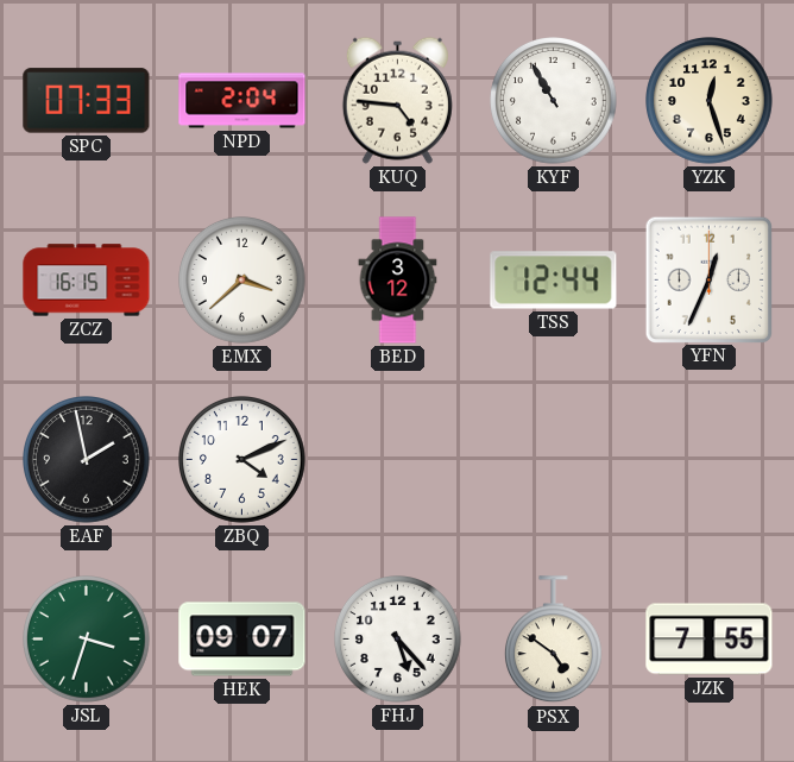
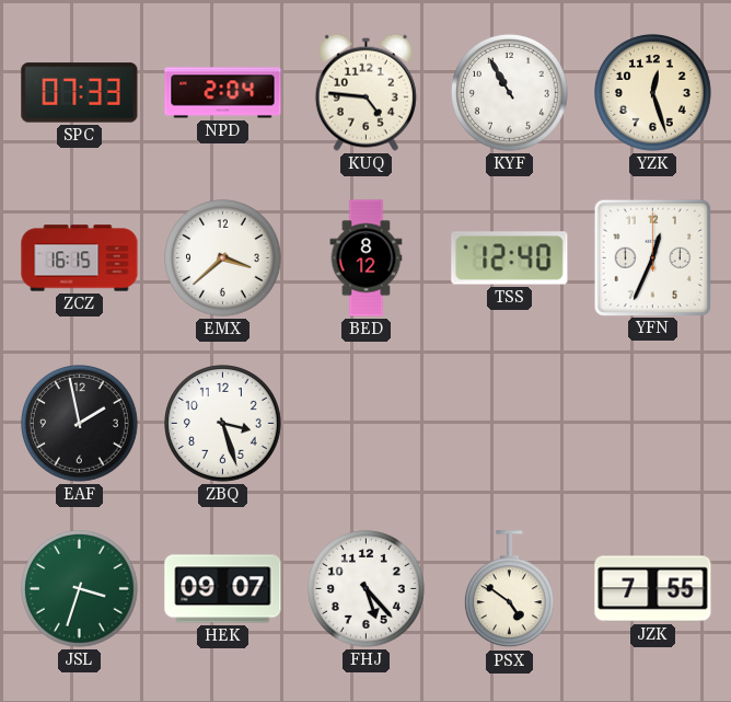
BED: 3:12 -> 8:12 (367, 258)
TSS: 12:44 -> 12:40 (510, 258)
ZBQ: 4:11 -> 3:27 (223, 424)
